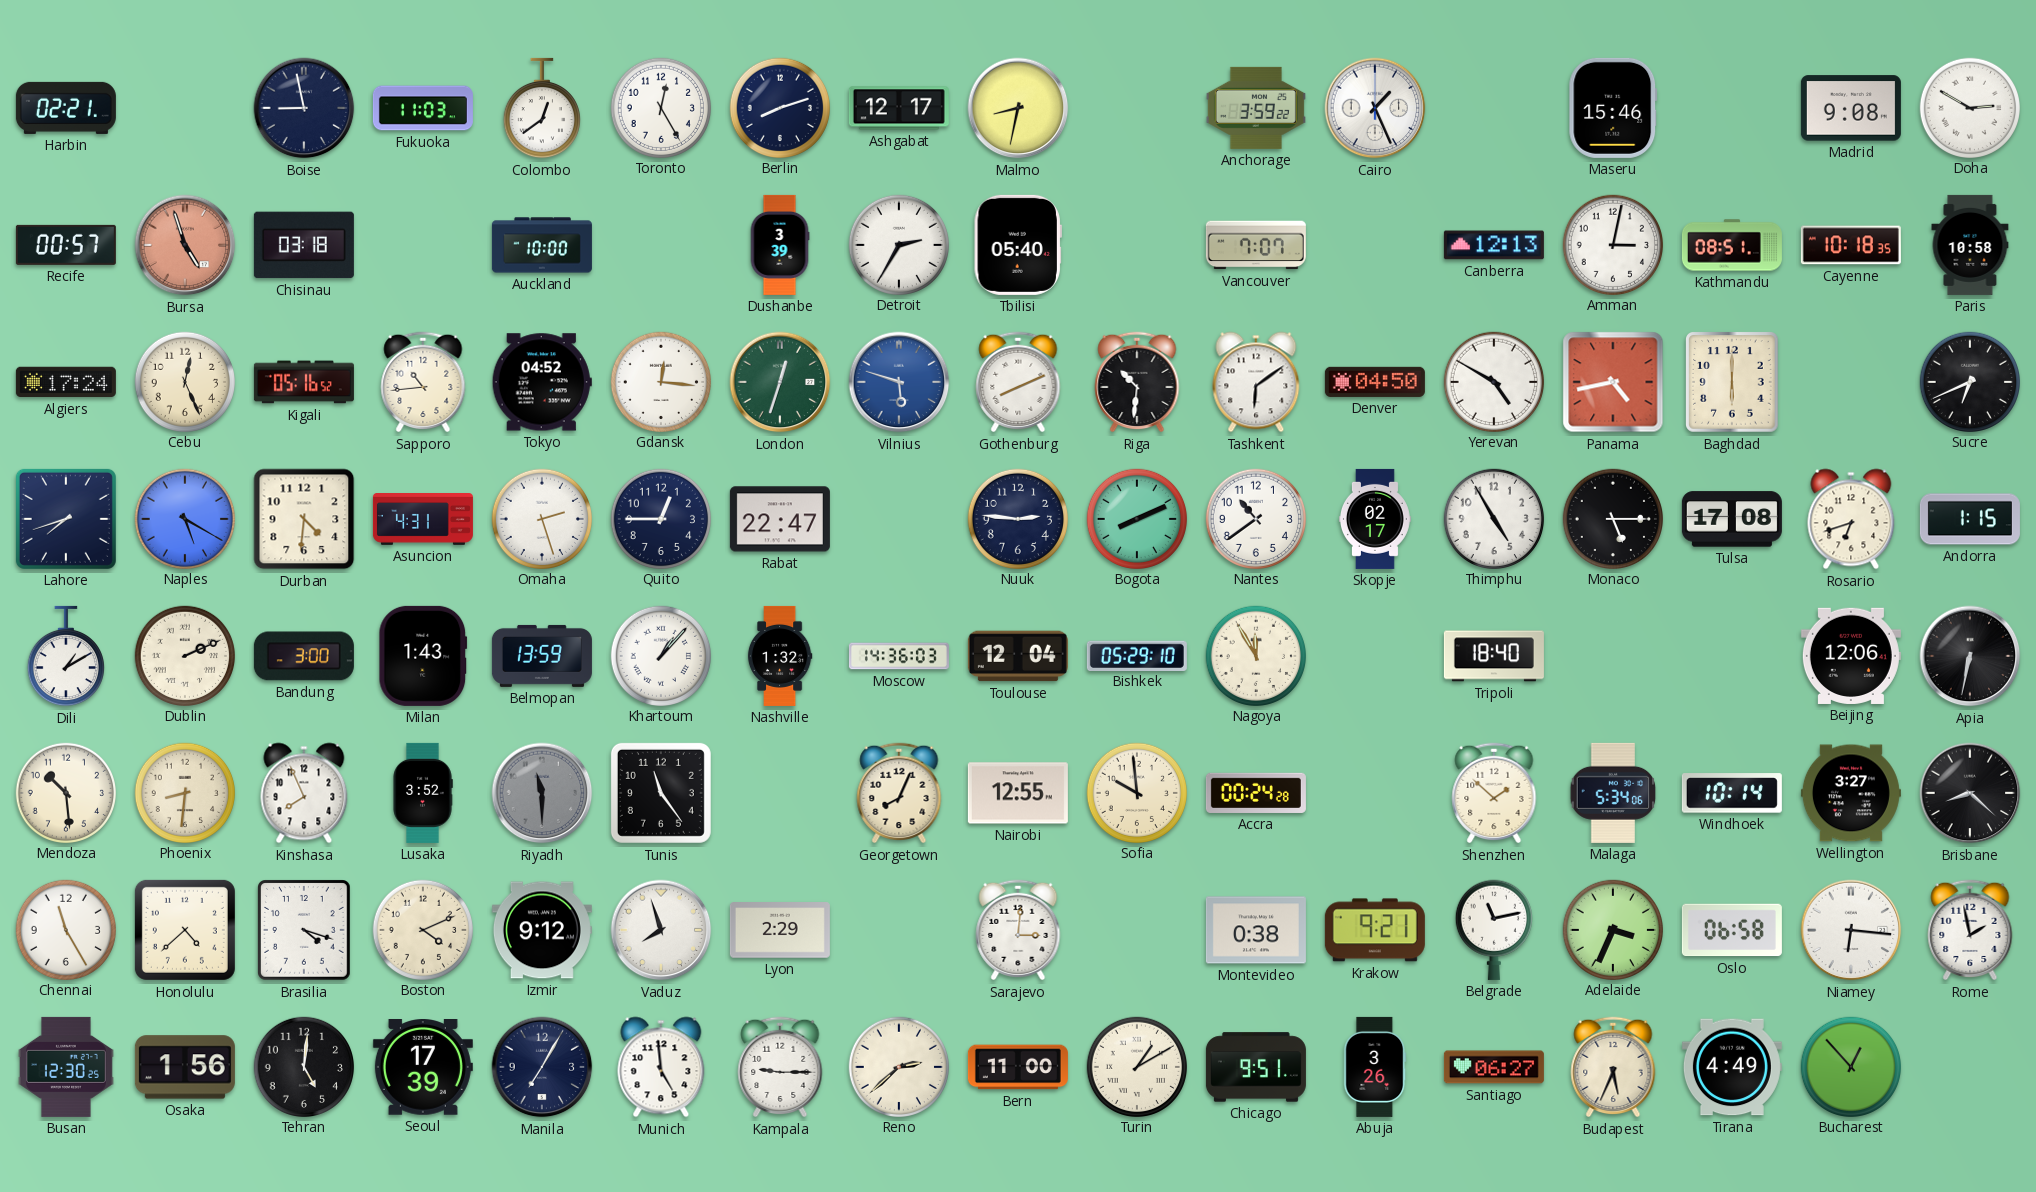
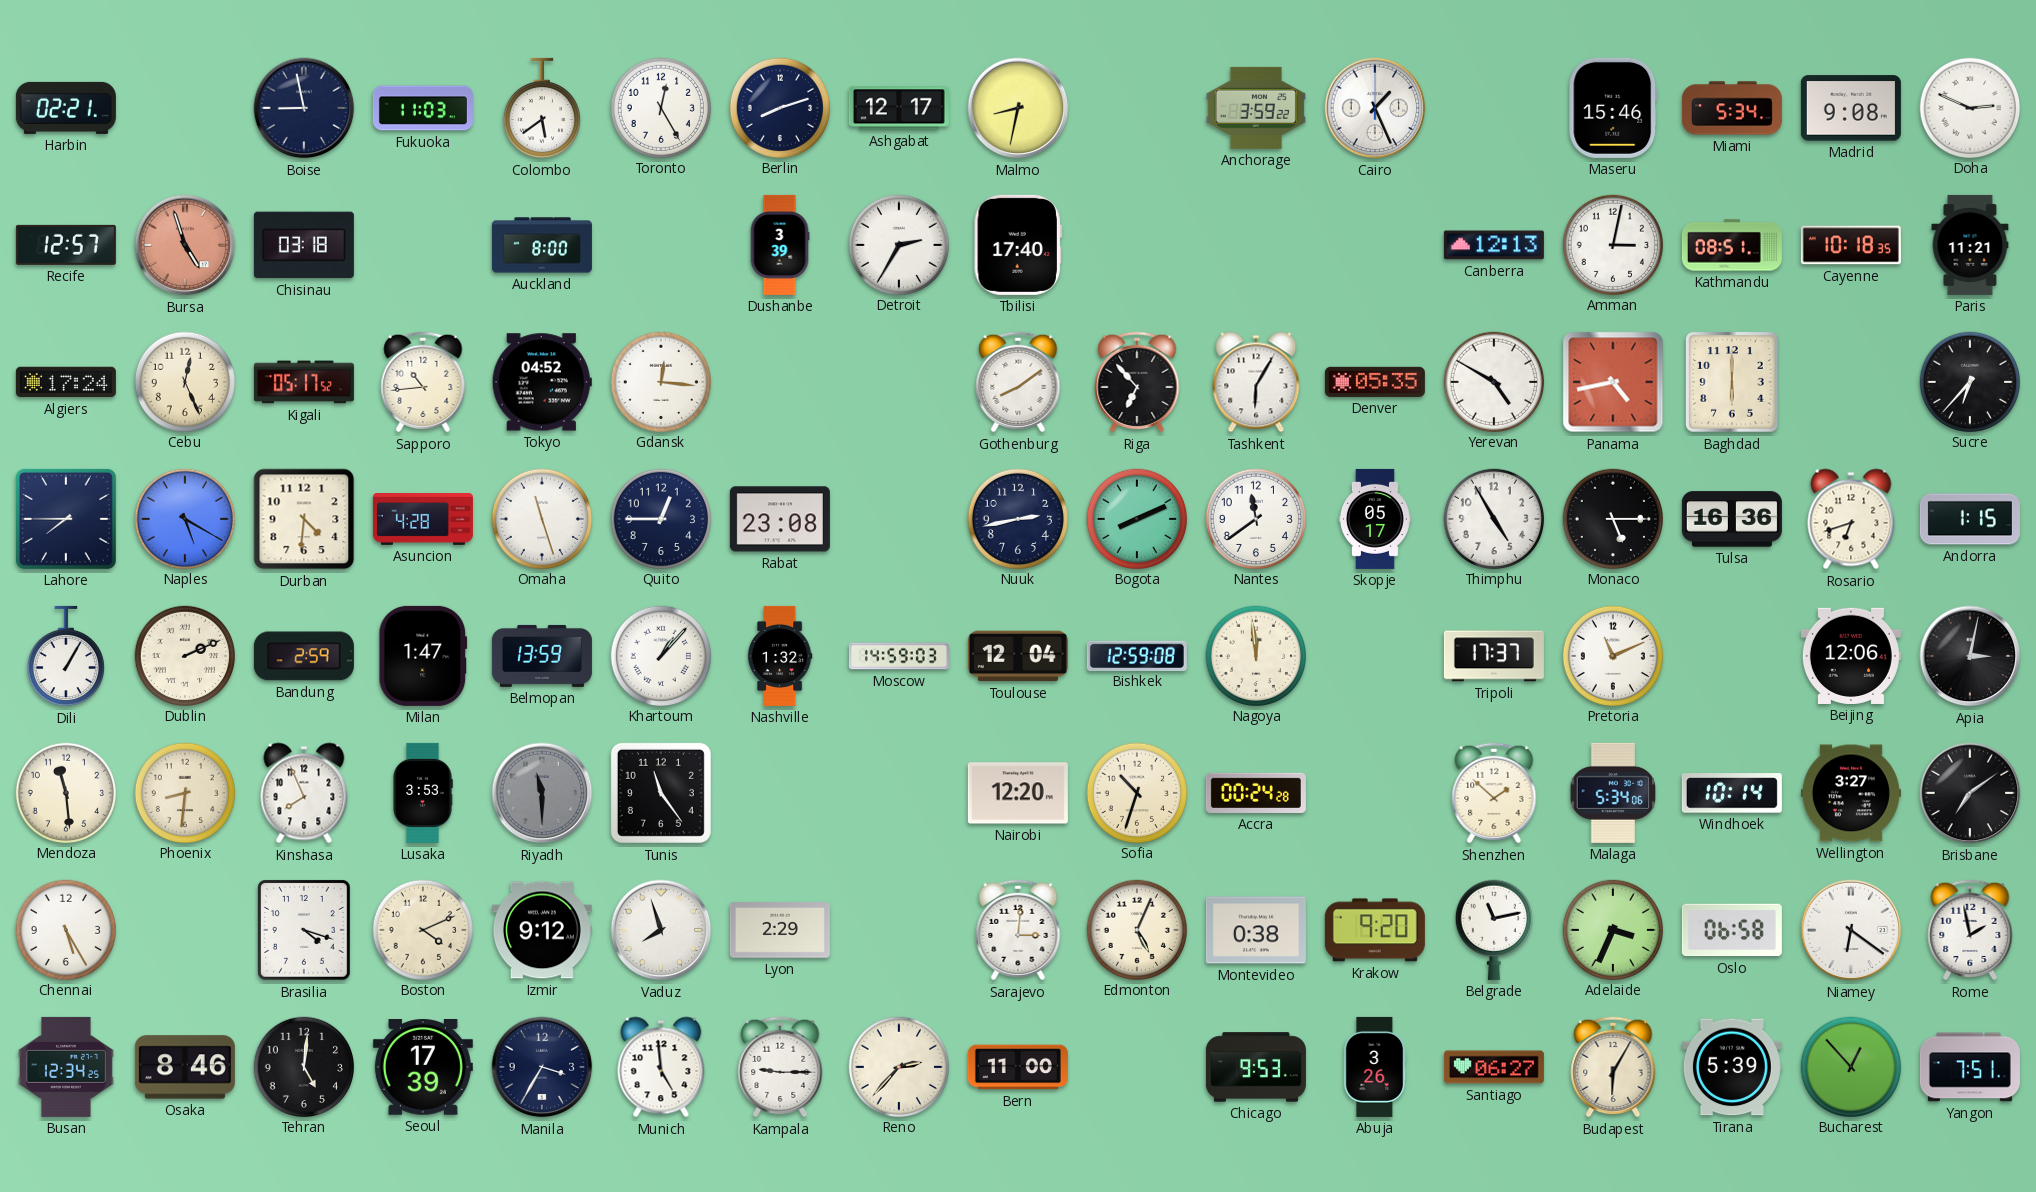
Colombo: 12:39 -> 5:39 (542, 108)
Miami: none -> 5:34 (1732, 108)
Doha: 2:50 -> 2:49 (1969, 107)
Recife: 00:57 -> 12:57 (66, 245)
Auckland: 10:00 -> 8:00 (542, 245)
Tbilisi: 05:40 -> 17:40 (1018, 245)
Vancouver: 7:07 -> none (1256, 245)
Paris: 10:58 -> 11:21 (1970, 245)
Kigali: 05:16 -> 05:17 (304, 382)
London: 12:33 -> none (780, 382)
Vilnius: 5:48 -> none (899, 382)
Gothenburg: 8:11 -> 8:09 (1018, 382)
Riga: 10:31 -> 6:53 (1137, 382)
Tashkent: 6:09 -> 6:05 (1256, 382)
Denver: 04:50 -> 05:35 (1375, 382)
Sucre: 6:41 -> 6:37 (1969, 381)
Lahore: 7:42 -> 7:45 (66, 519)
Asuncion: 4:31 -> 4:28 (423, 520)
Omaha: 2:27 -> 11:27 (541, 518)
Rabat: 22:47 -> 23:08 (780, 519)
Nuuk: 2:46 -> 2:43 (1017, 518)
Nantes: 10:39 -> 11:39 (1255, 518)
Skopje: 02:17 -> 05:17 (1375, 519)
Tulsa: 17:08 -> 16:36 (1732, 519)
Dili: 1:10 -> 1:05 (66, 656)
Bandung: 3:00 -> 2:59 (304, 656)
Milan: 1:43 -> 1:47 (423, 656)
Moscow: 14:36 -> 14:59 (899, 656)
Bishkek: 05:29 -> 12:59 (1137, 655)
Nagoya: 11:55 -> 11:59 (1255, 655)
Tripoli: 18:40 -> 17:37 (1494, 656)
Pretoria: none -> 11:11 (1612, 655)
Apia: 6:32 -> 3:02 (1970, 656)
Mendoza: 10:29 -> 11:29 (65, 792)
Lusaka: 3:52 -> 3:53 (423, 793)
Georgetown: 8:04 -> none (899, 793)
Nairobi: 12:55 -> 12:20 (1018, 793)
Sofia: 9:59 -> 10:33 (1136, 792)
Brisbane: 8:22 -> 7:09 (1970, 793)
Chennai: 11:25 -> 5:25 (65, 929)
Honolulu: 4:38 -> none (185, 930)
Edmonton: none -> 5:04 (1136, 929)
Krakow: 9:21 -> 9:20 (1375, 930)
Niamey: 6:16 -> 6:21 (1851, 930)
Busan: 12:30 -> 12:34 (66, 1067)
Osaka: 1:56 -> 8:46 (185, 1067)
Manila: 7:05 -> 3:35 (542, 1067)
Reno: 2:38 -> 2:37 (898, 1066)
Turin: 1:10 -> none (1136, 1066)
Chicago: 9:51 -> 9:53 (1256, 1067)
Budapest: 5:34 -> 6:05 (1613, 1067)
Tirana: 4:49 -> 5:39 (1732, 1067)
Yangon: none -> 7:51 (1970, 1067)
